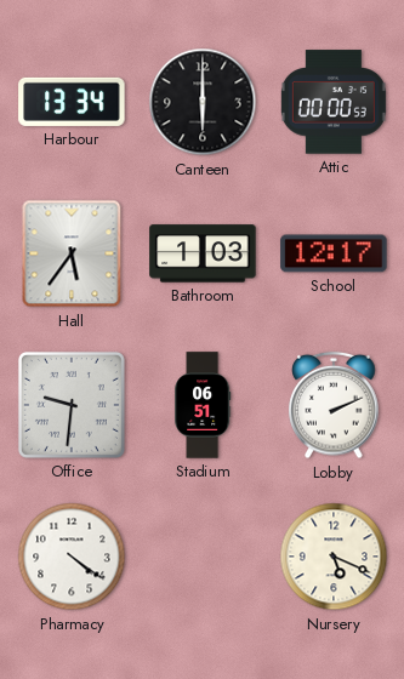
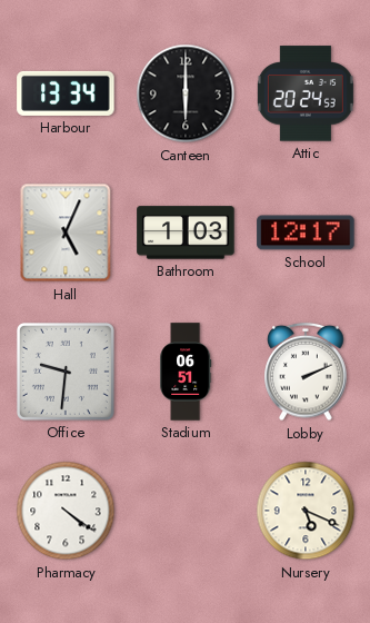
Attic: 00:00 -> 20:24 (306, 93)
Hall: 5:36 -> 5:04 (66, 233)
